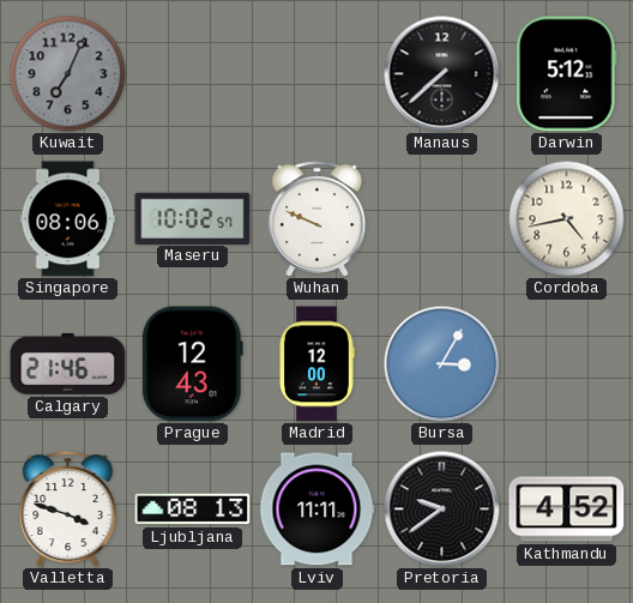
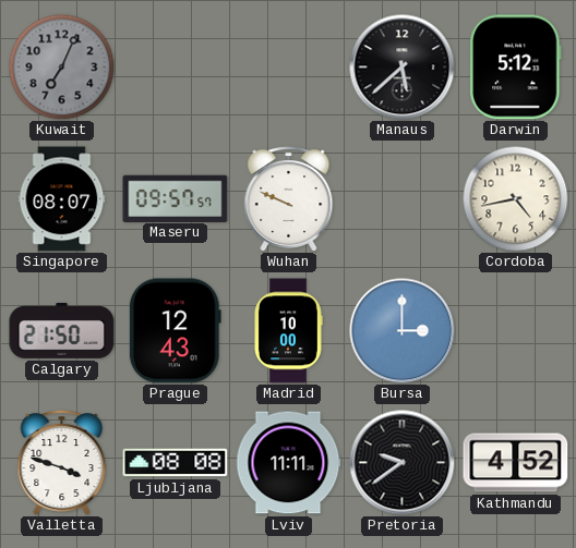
Manaus: 7:38 -> 5:38 (403, 68)
Singapore: 08:06 -> 08:07 (62, 199)
Maseru: 10:02 -> 09:57 (176, 198)
Calgary: 21:46 -> 21:50 (62, 331)
Madrid: 12:00 -> 10:00 (289, 331)
Bursa: 3:05 -> 3:00 (403, 331)
Ljubljana: 08:13 -> 08:08 (176, 463)
